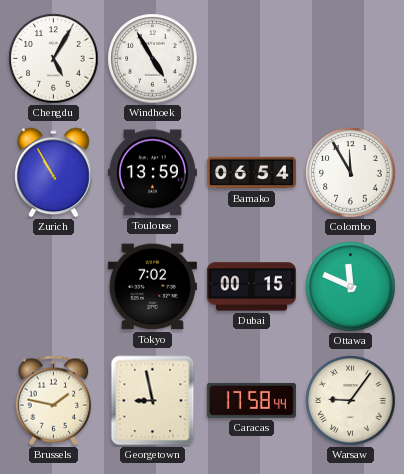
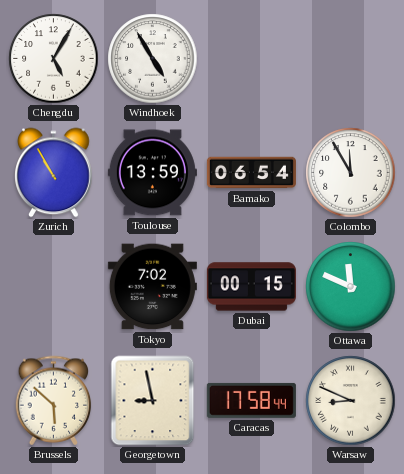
Brussels: 1:47 -> 5:52 (54, 401)
Warsaw: 9:06 -> 8:49 (351, 401)
